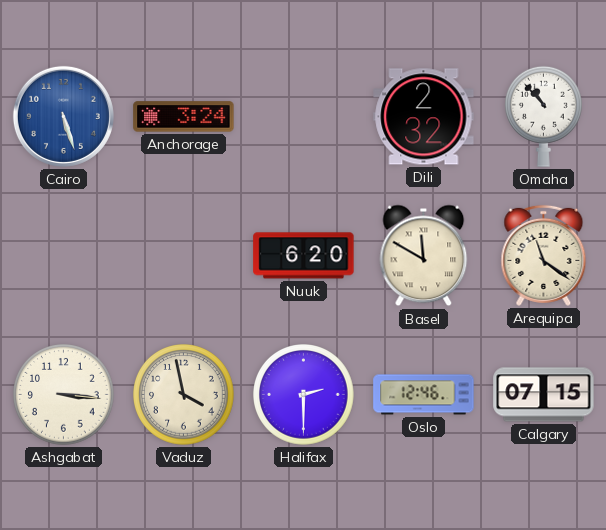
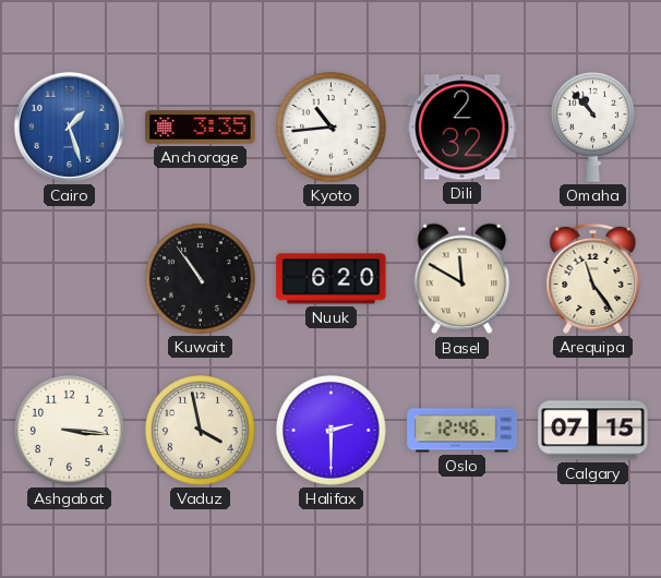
Cairo: 5:27 -> 1:27 (69, 127)
Anchorage: 3:24 -> 3:35 (201, 128)
Kyoto: none -> 10:44 (332, 128)
Kuwait: none -> 10:54 (201, 279)
Arequipa: 11:21 -> 11:24 (593, 278)
